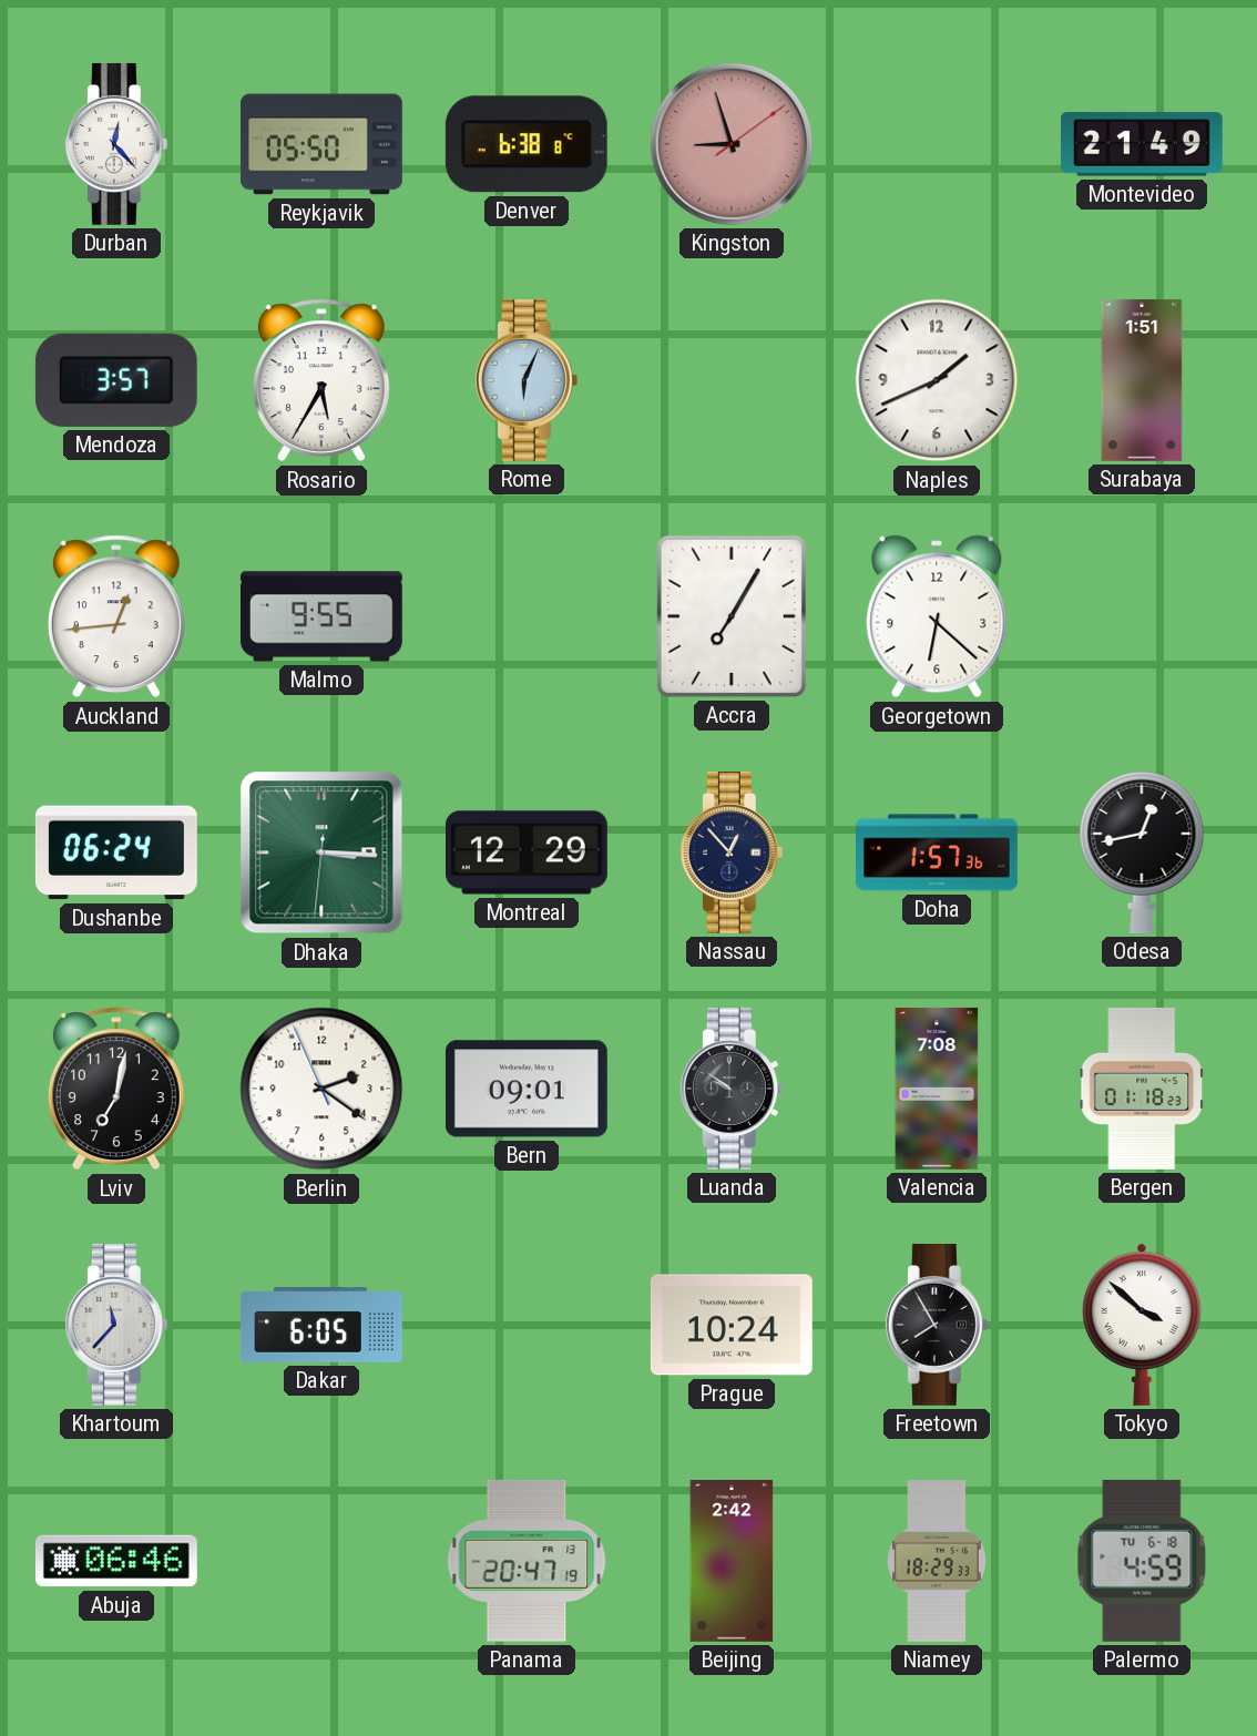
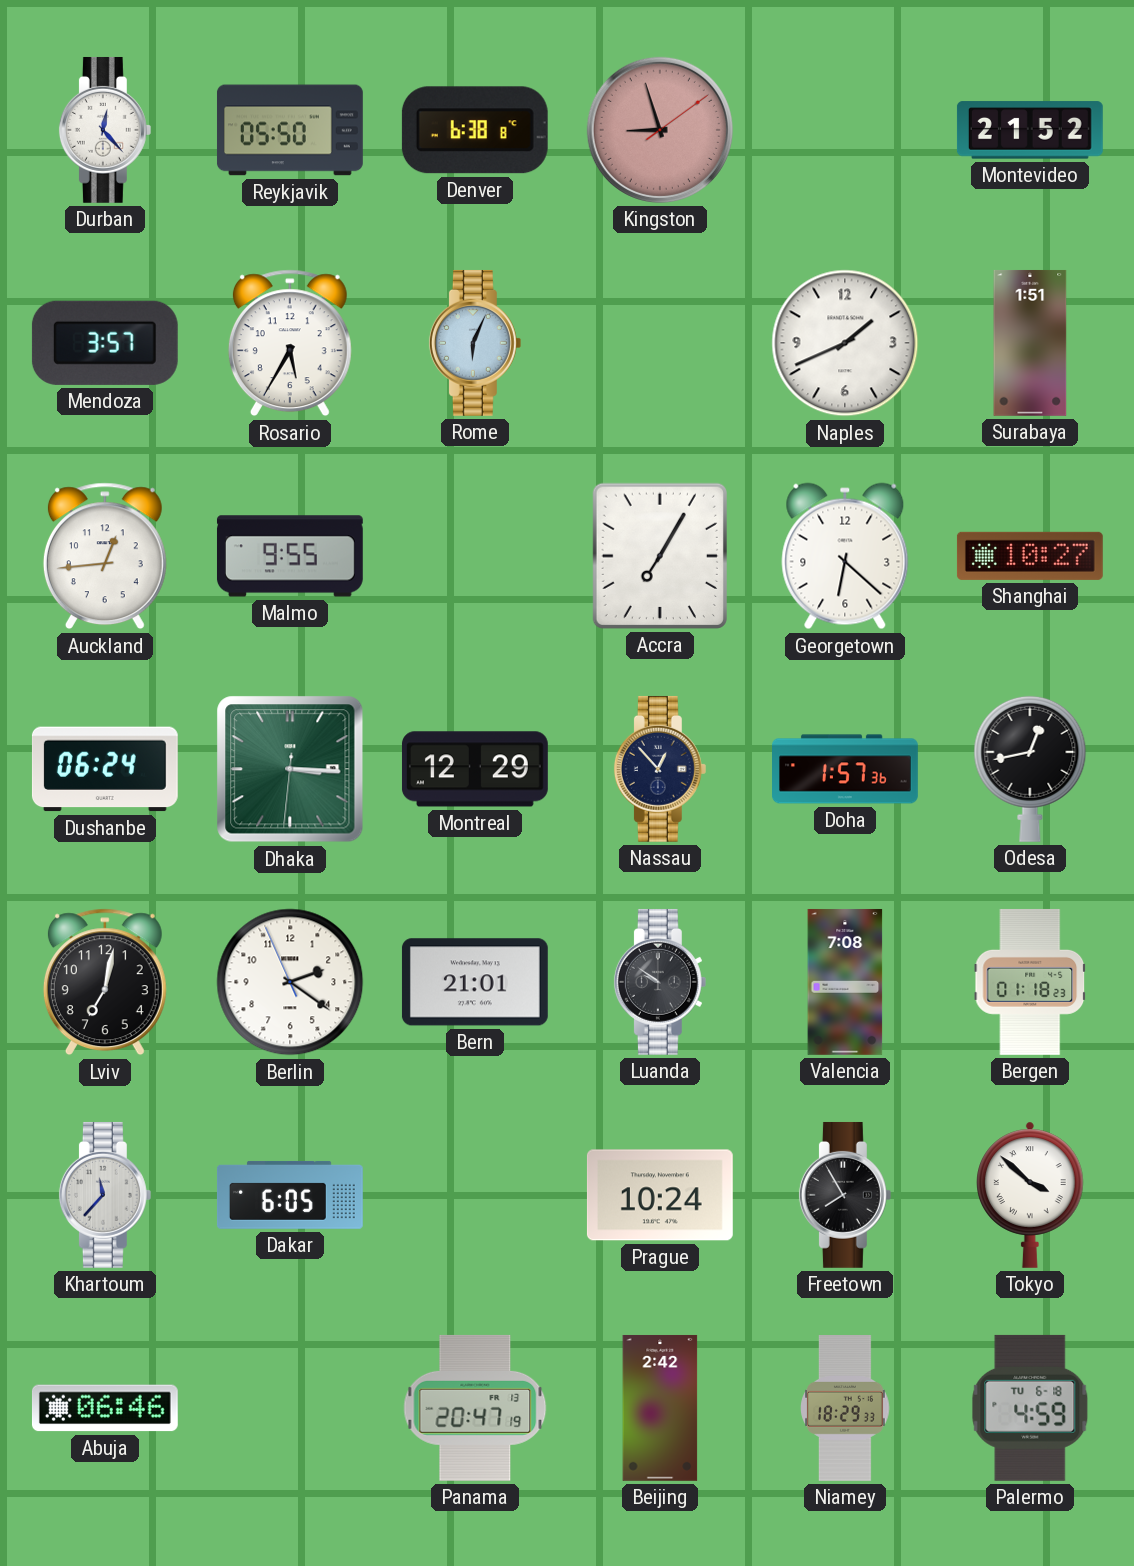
Montevideo: 21:49 -> 21:52 (1030, 130)
Shanghai: none -> 10:27 (1030, 556)
Bern: 09:01 -> 21:01 (475, 982)
